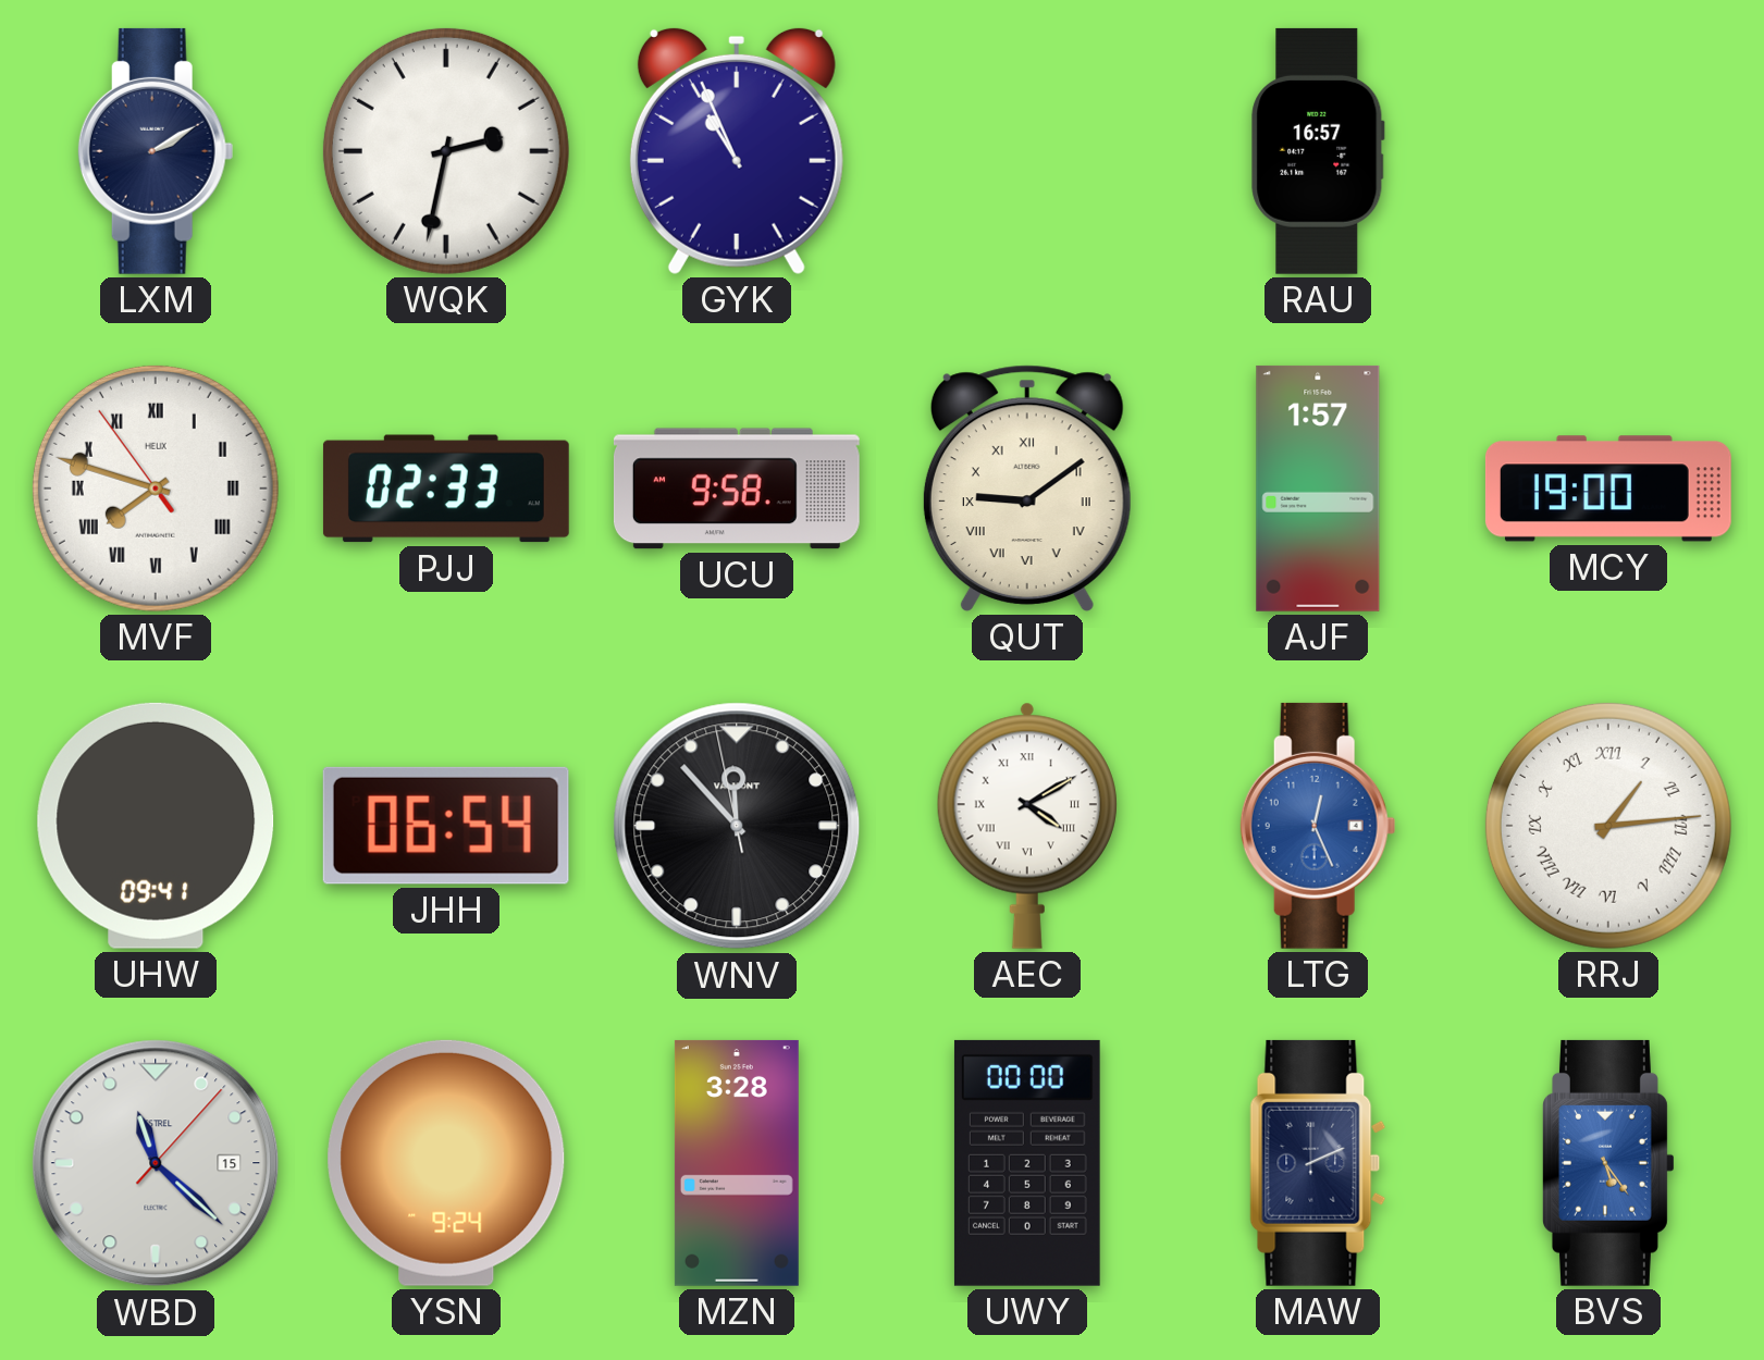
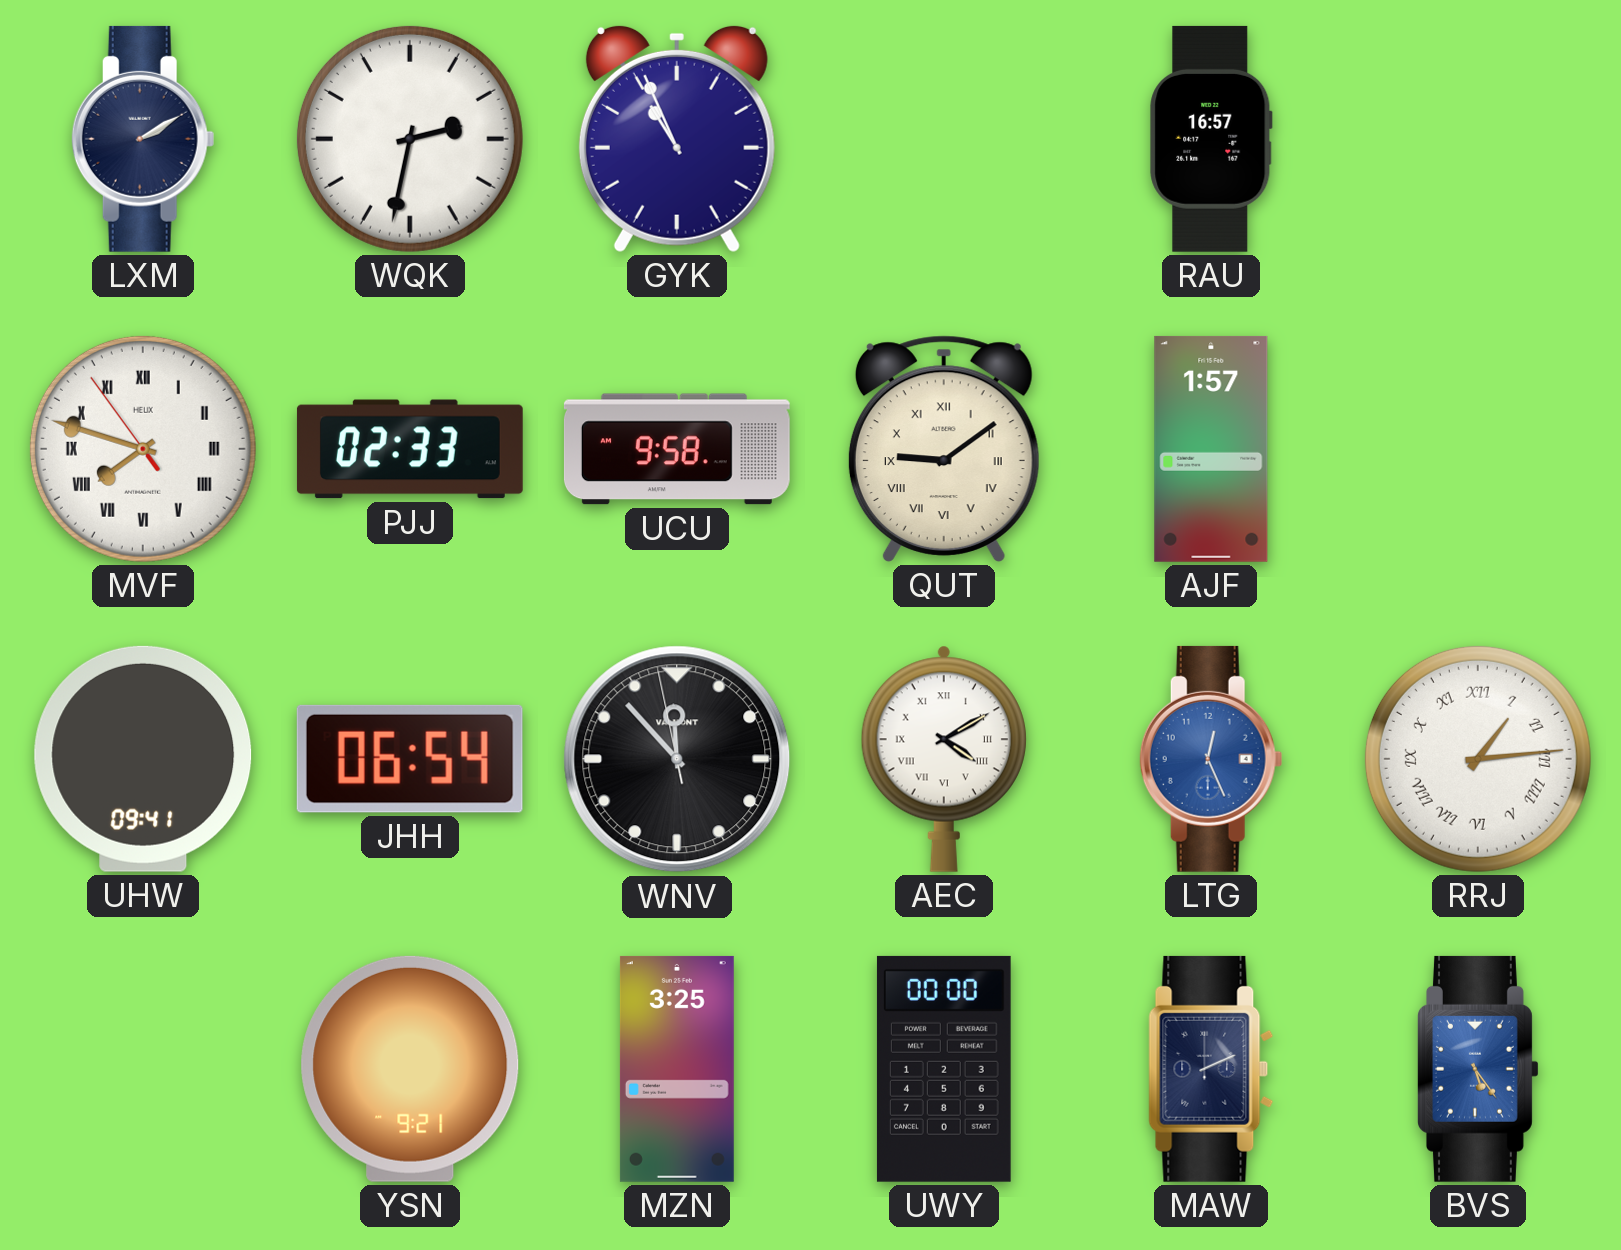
MCY: 19:00 -> none (1608, 489)
WBD: 11:22 -> none (156, 1163)
YSN: 9:24 -> 9:21 (410, 1069)
MZN: 3:28 -> 3:25 (677, 1069)
